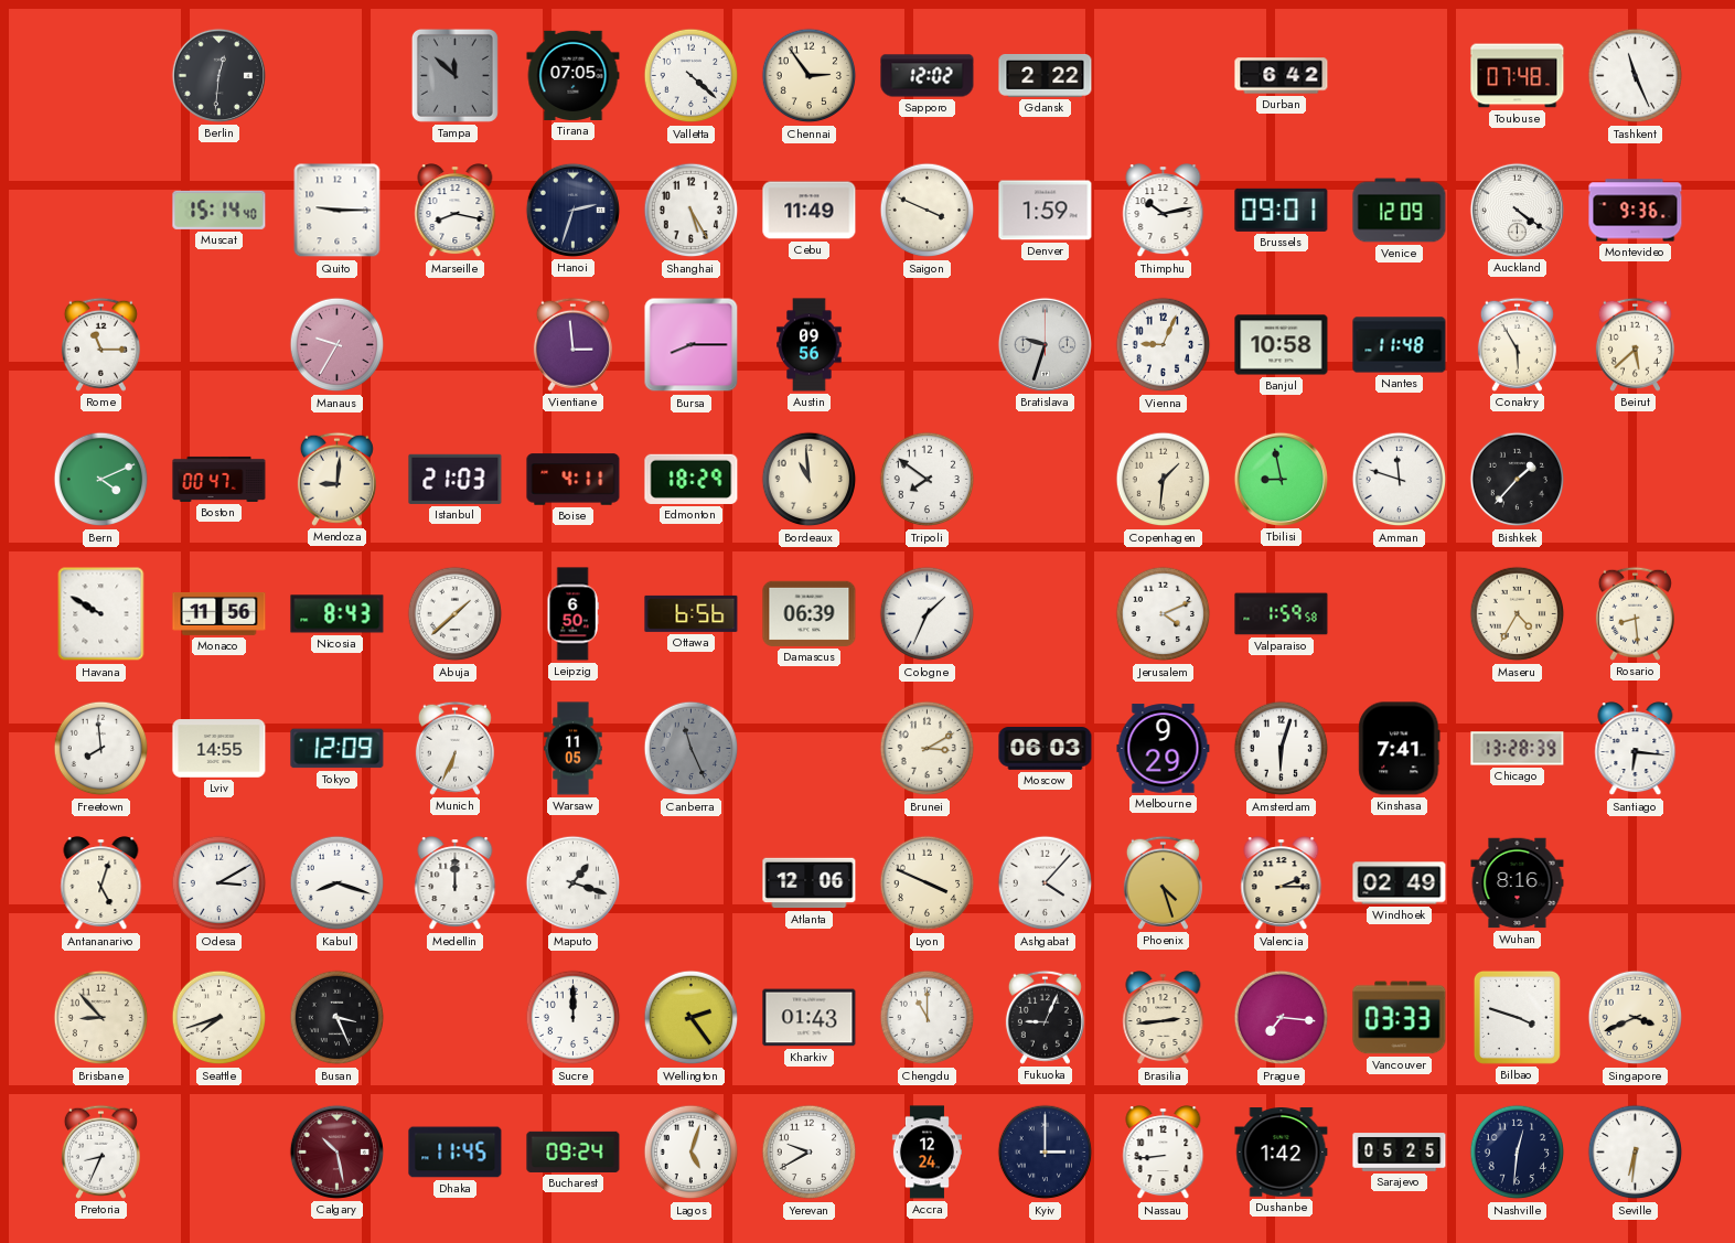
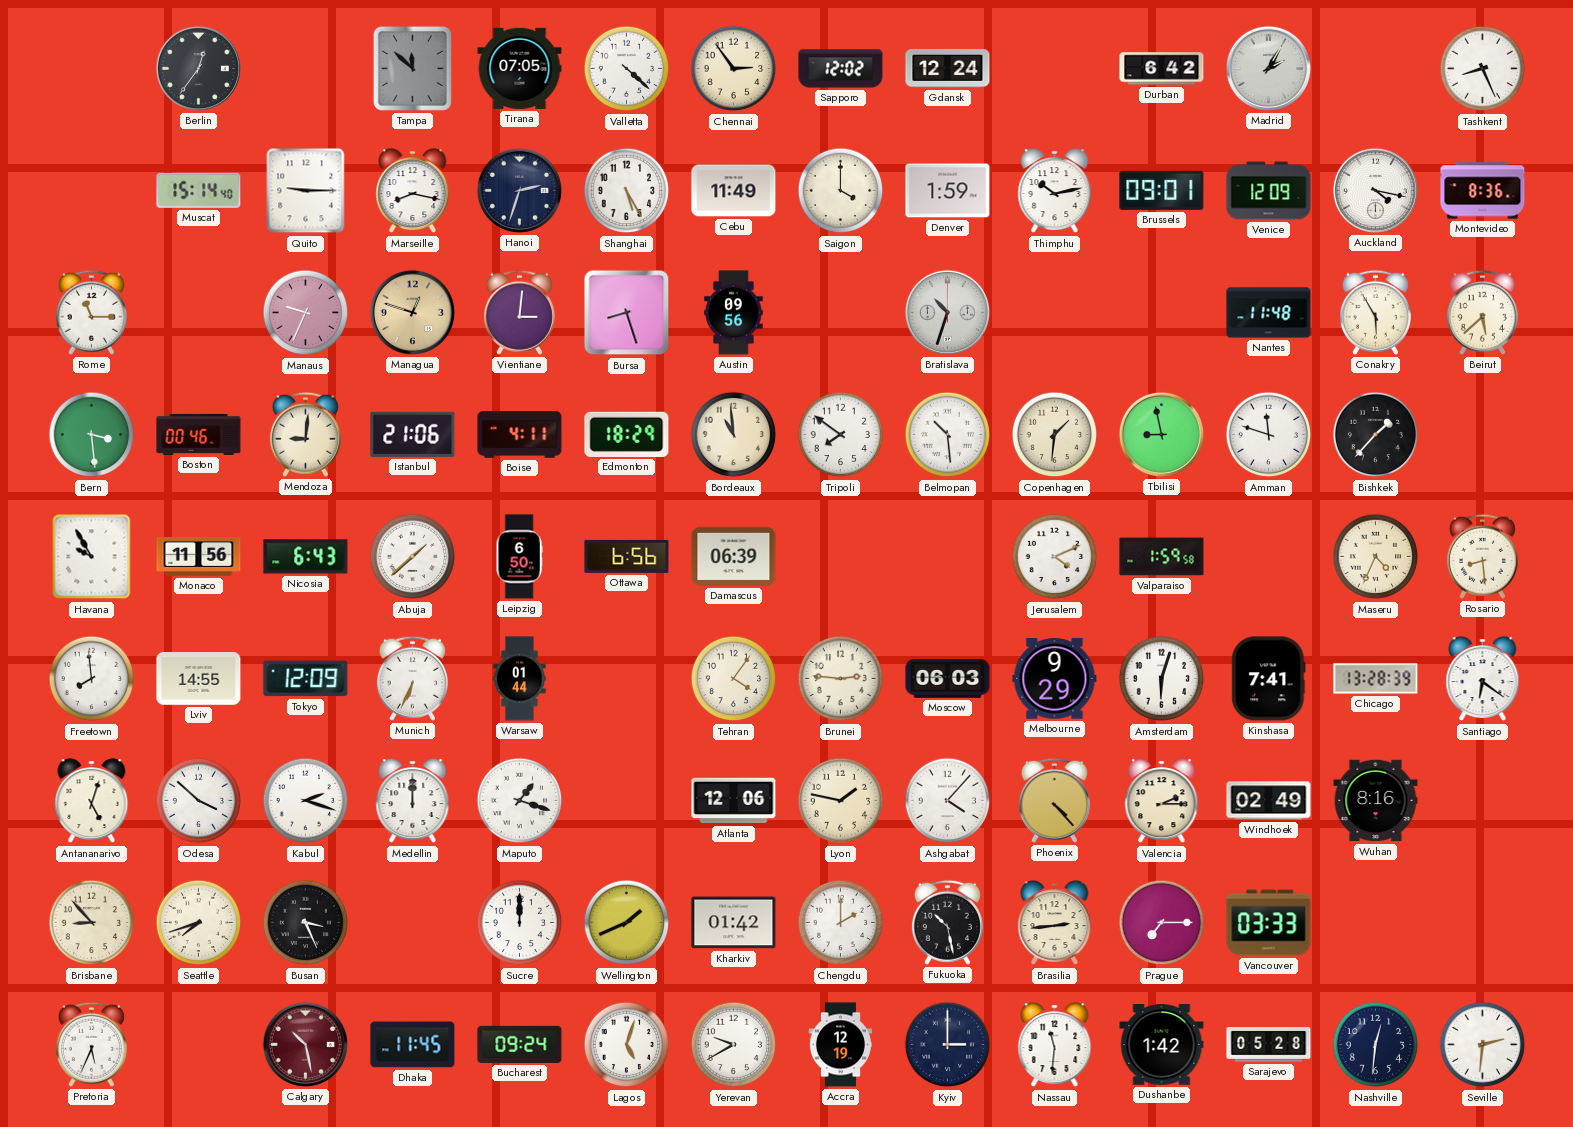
Berlin: 12:31 -> 12:36 (198, 68)
Gdansk: 2:22 -> 12:24 (948, 68)
Madrid: none -> 2:05 (1268, 68)
Toulouse: 07:48 -> none (1518, 76)
Tashkent: 11:26 -> 8:26 (1483, 69)
Saigon: 3:49 -> 4:00 (841, 191)
Auckland: 4:21 -> 4:17 (1375, 190)
Montevideo: 9:36 -> 8:36 (1483, 191)
Manaus: 9:35 -> 9:34 (306, 313)
Managua: none -> 12:48 (412, 312)
Vientiane: 2:59 -> 3:01 (519, 312)
Bursa: 8:15 -> 8:27 (627, 313)
Bratislava: 9:33 -> 10:33 (947, 312)
Vienna: 9:04 -> none (1164, 345)
Banjul: 10:58 -> none (1282, 345)
Bern: 4:11 -> 3:29 (92, 435)
Boston: 00:47 -> 00:46 (199, 434)
Istanbul: 21:03 -> 21:06 (413, 434)
Belmopan: none -> 10:29 (948, 435)
Havana: 9:50 -> 9:55 (92, 557)
Nicosia: 8:43 -> 6:43 (306, 557)
Cologne: 1:34 -> none (928, 614)
Maseru: 4:35 -> 4:34 (1376, 557)
Warsaw: 11:05 -> 01:44 (520, 679)
Canberra: 11:26 -> none (692, 749)
Tehran: none -> 4:06 (734, 679)
Brunei: 3:10 -> 2:46 (841, 679)
Santiago: 6:16 -> 6:21 (1483, 679)
Odesa: 3:10 -> 3:52 (199, 801)
Kabul: 8:18 -> 2:18 (306, 801)
Lyon: 3:49 -> 1:47 (841, 801)
Phoenix: 4:27 -> 4:23 (1054, 800)
Wellington: 2:24 -> 1:41 (627, 923)
Kharkiv: 01:43 -> 01:42 (734, 923)
Chengdu: 11:00 -> 2:00 (841, 923)
Fukuoka: 9:04 -> 10:28 (947, 922)
Prague: 7:16 -> 7:15 (1162, 923)
Bilbao: 3:48 -> none (1517, 1017)
Singapore: 3:41 -> none (1636, 1018)
Pretoria: 8:34 -> 5:34 (91, 1044)
Accra: 12:24 -> 12:19 (840, 1045)
Nassau: 8:44 -> 11:31 (1055, 1045)
Sarajevo: 05:25 -> 05:28 (1269, 1045)
Seville: 6:31 -> 2:31 (1483, 1045)
